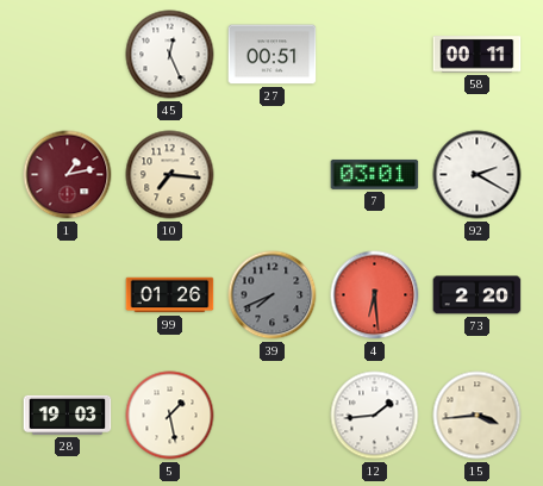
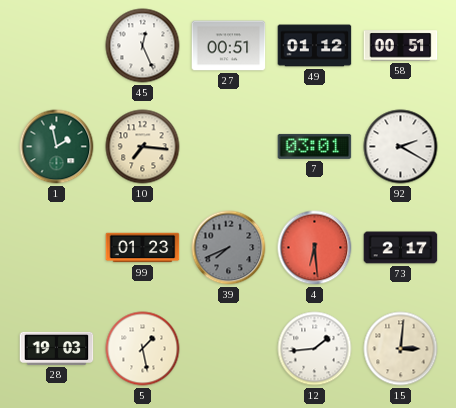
49: none -> 01:12 (315, 46)
58: 00:11 -> 00:51 (401, 46)
1: 1:13 -> 1:58 (57, 147)
1 dial: burgundy -> green (57, 147)
99: 01:26 -> 01:23 (143, 248)
73: 2:20 -> 2:17 (401, 248)
15: 3:44 -> 3:01 (401, 349)
